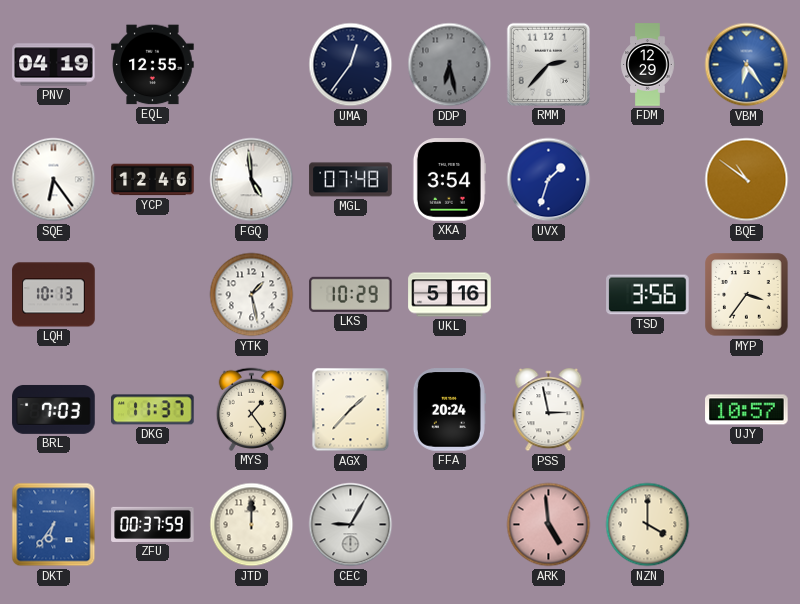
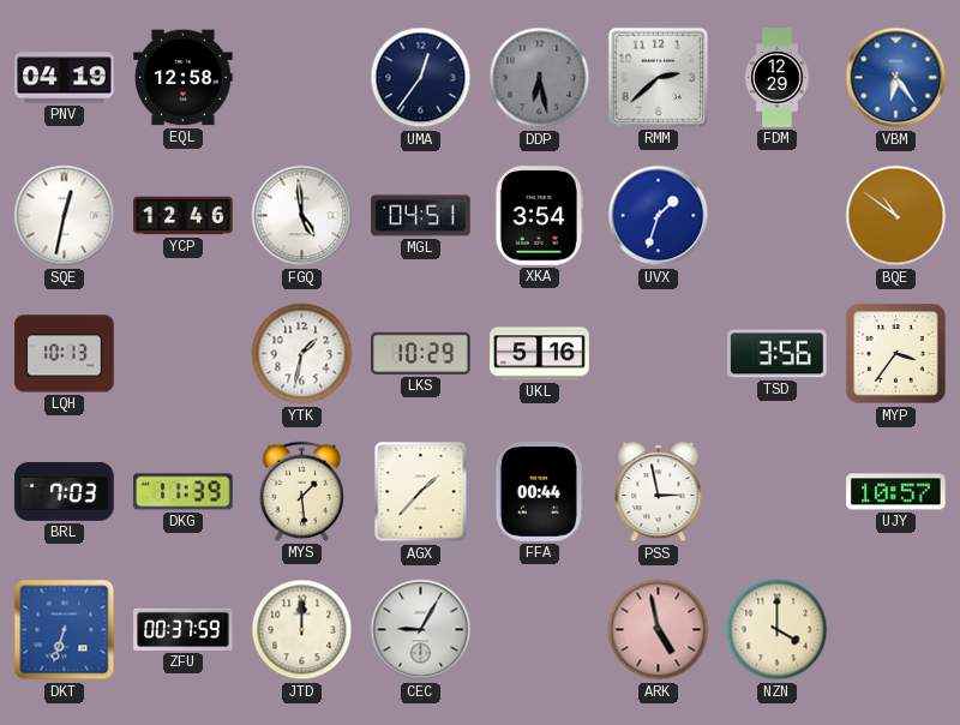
EQL: 12:55 -> 12:58 (184, 78)
RMM: 2:37 -> 2:38 (658, 77)
SQE: 6:24 -> 12:32 (65, 216)
MGL: 07:48 -> 04:51 (421, 216)
YTK: 1:28 -> 1:32 (302, 354)
DKG: 11:37 -> 11:39 (184, 492)
MYS: 1:24 -> 1:29 (301, 491)
FFA: 20:24 -> 00:44 (539, 492)
DKT: 6:36 -> 6:33 (65, 630)
ARK: 4:59 -> 4:58 (659, 630)
